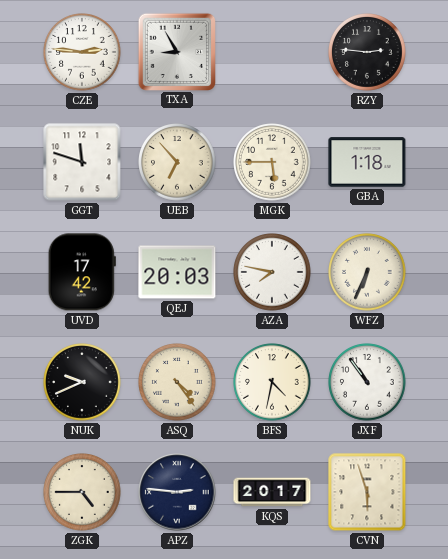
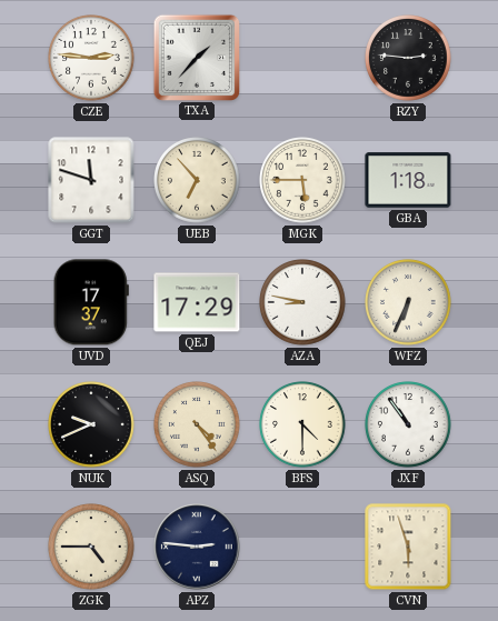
TXA: 8:55 -> 1:37 (196, 57)
UVD: 17:42 -> 17:37 (91, 302)
QEJ: 20:03 -> 17:29 (197, 302)
AZA: 7:47 -> 8:47 (302, 302)
BFS: 4:32 -> 4:30 (302, 424)
KQS: 20:17 -> none (272, 492)
